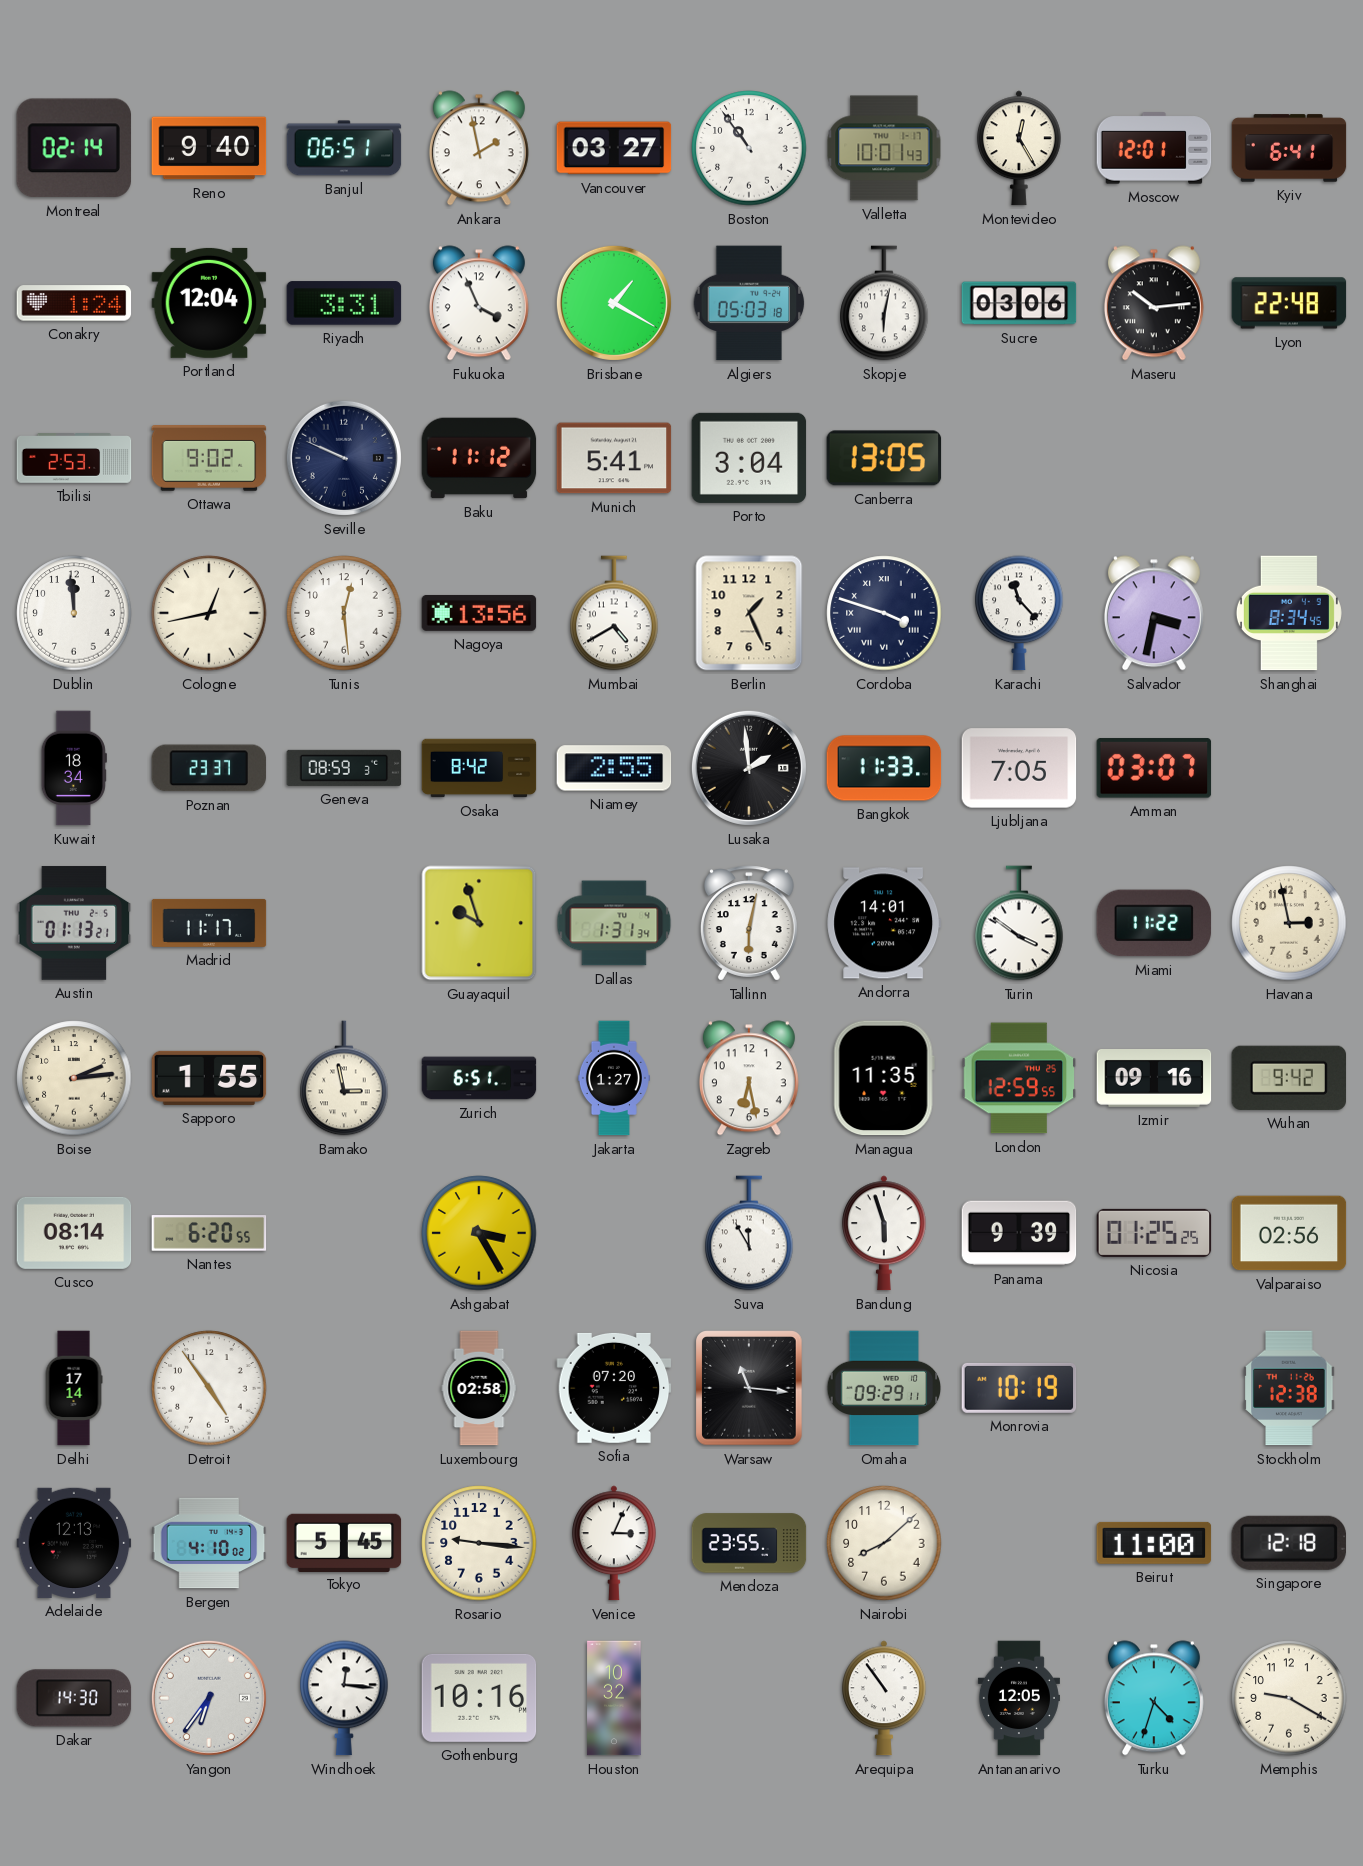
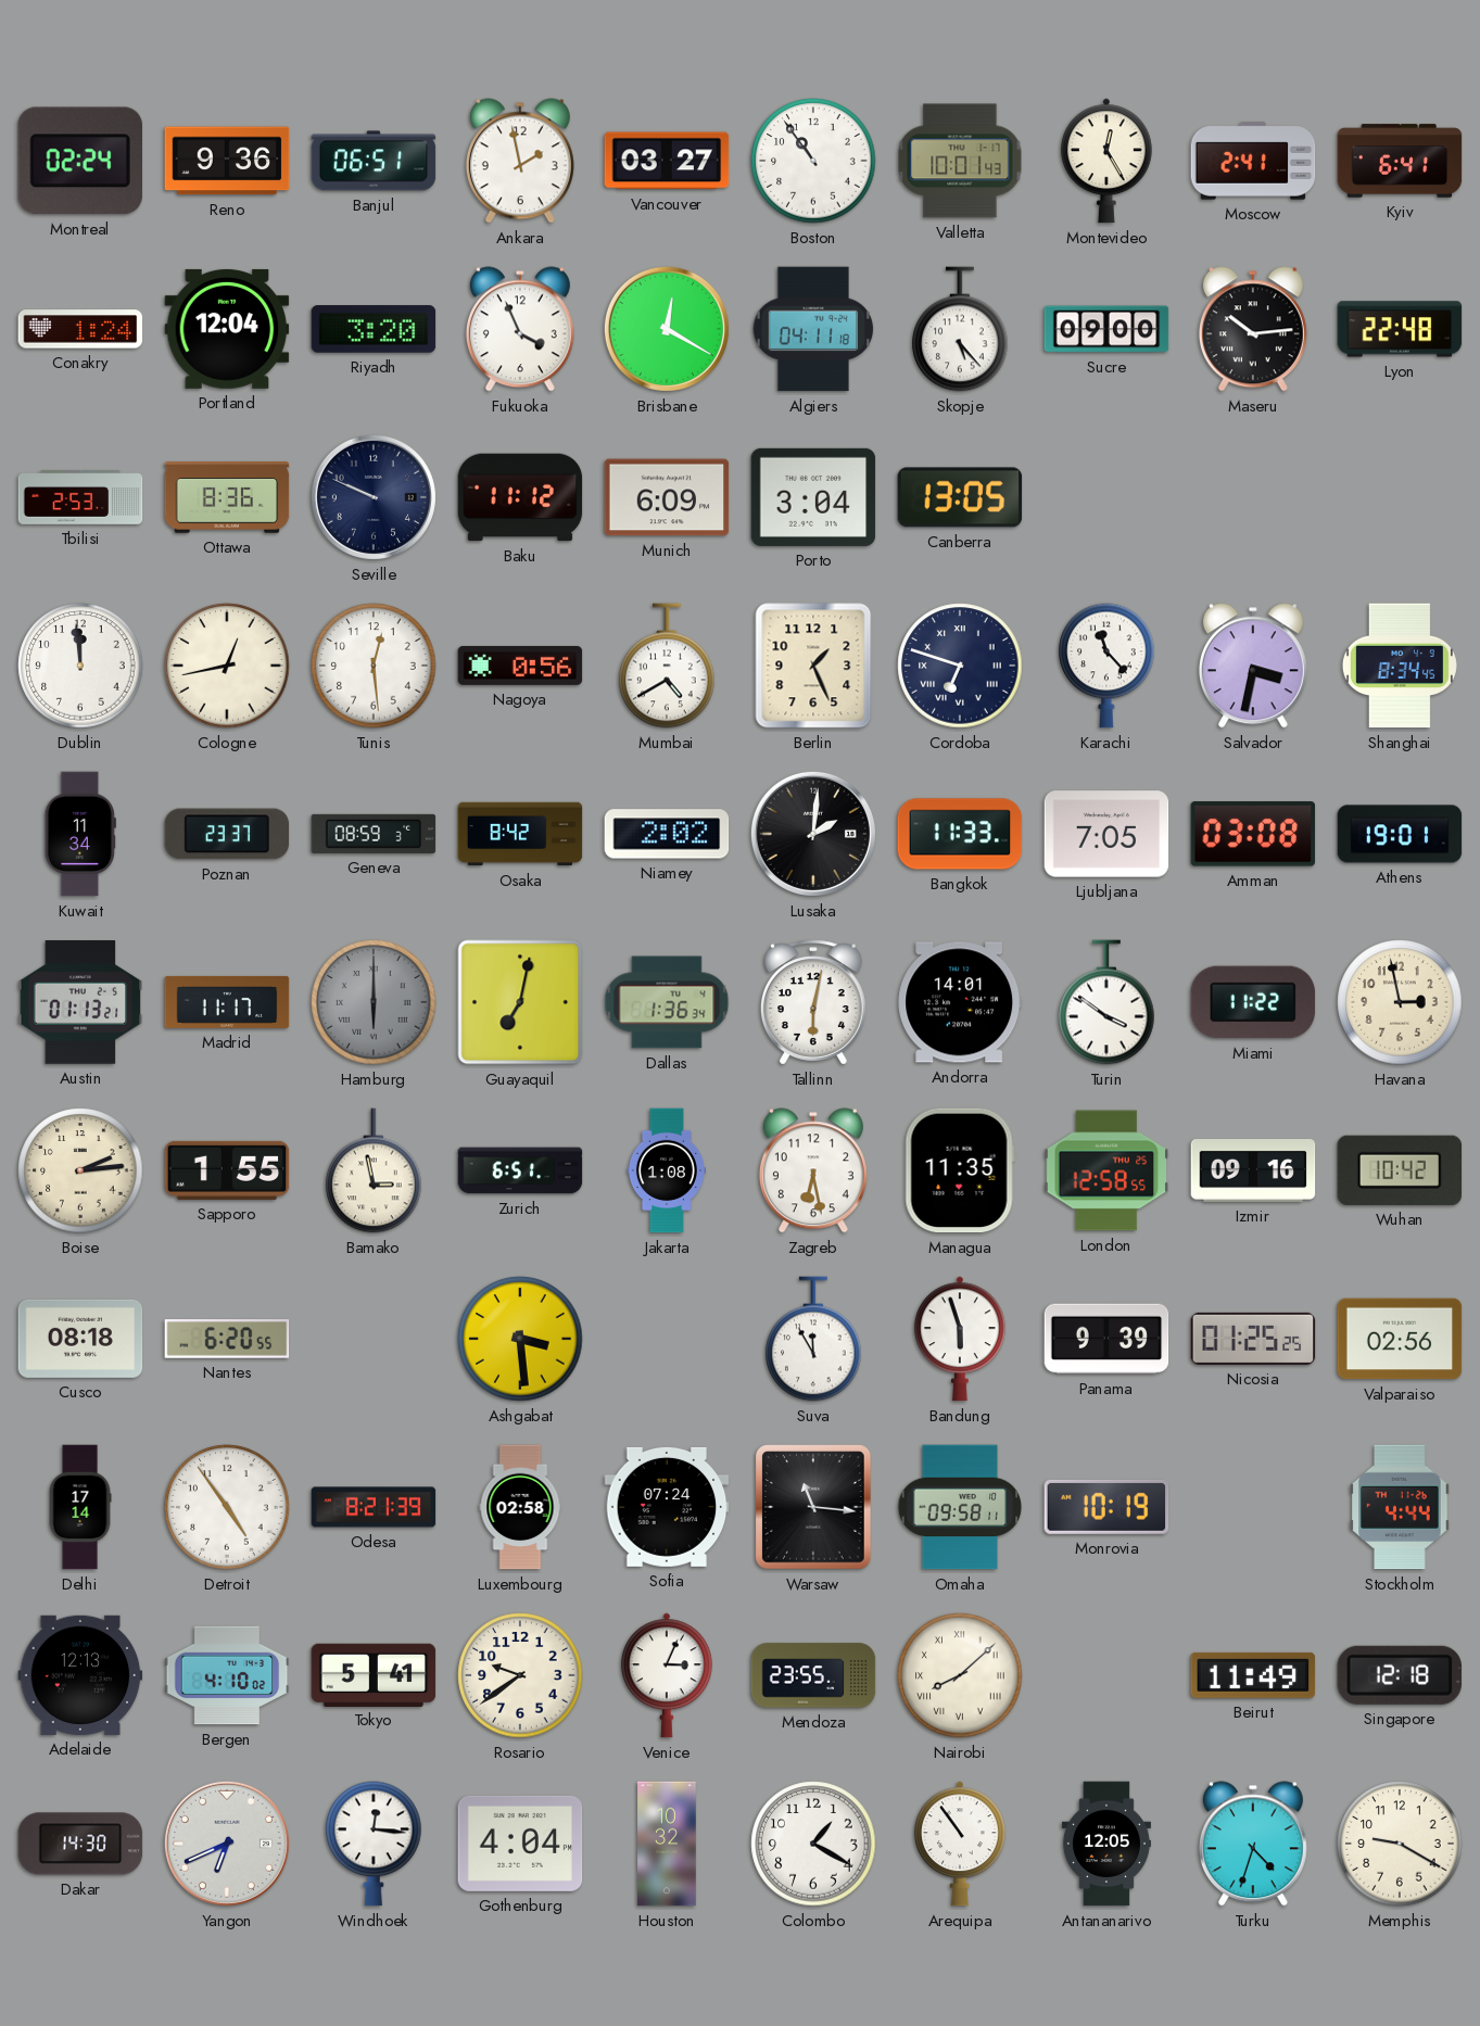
Montreal: 02:14 -> 02:24 (80, 161)
Reno: 9:40 -> 9:36 (227, 161)
Moscow: 12:01 -> 2:41 (1253, 161)
Riyadh: 3:31 -> 3:20 (374, 329)
Brisbane: 1:20 -> 12:20 (667, 329)
Algiers: 05:03 -> 04:11 (813, 329)
Skopje: 6:02 -> 5:23 (960, 329)
Sucre: 03:06 -> 09:00 (1106, 329)
Ottawa: 9:02 -> 8:36 (227, 498)
Munich: 5:41 -> 6:09 (667, 497)
Nagoya: 13:56 -> 0:56 (520, 666)
Cordoba: 3:48 -> 6:48 (960, 666)
Kuwait: 18:34 -> 11:34 (80, 834)
Niamey: 2:55 -> 2:02 (667, 834)
Lusaka: 1:59 -> 2:01 (813, 834)
Amman: 03:07 -> 03:08 (1253, 834)
Athens: none -> 19:01 (1400, 834)
Hamburg: none -> 6:00 (374, 1002)
Guayaquil: 9:57 -> 7:02 (520, 1002)
Dallas: 1:31 -> 1:36 (667, 1002)
Jakarta: 1:27 -> 1:08 (667, 1170)
London: 12:59 -> 12:58 (1106, 1170)
Wuhan: 9:42 -> 10:42 (1400, 1170)
Cusco: 08:14 -> 08:18 (80, 1339)
Ashgabat: 3:25 -> 3:29 (520, 1339)
Odesa: none -> 8:21 (374, 1507)
Sofia: 07:20 -> 07:24 (667, 1507)
Omaha: 09:29 -> 09:58 (960, 1507)
Stockholm: 12:38 -> 4:44 (1400, 1507)
Tokyo: 5:45 -> 5:41 (374, 1674)
Rosario: 9:16 -> 9:39 (520, 1675)
Nairobi numerals: Arabic -> Roman (960, 1675)
Beirut: 11:00 -> 11:49 (1253, 1675)
Yangon: 6:36 -> 6:41 (227, 1844)
Gothenburg: 10:16 -> 4:04 (520, 1844)
Colombo: none -> 1:20 (813, 1844)
